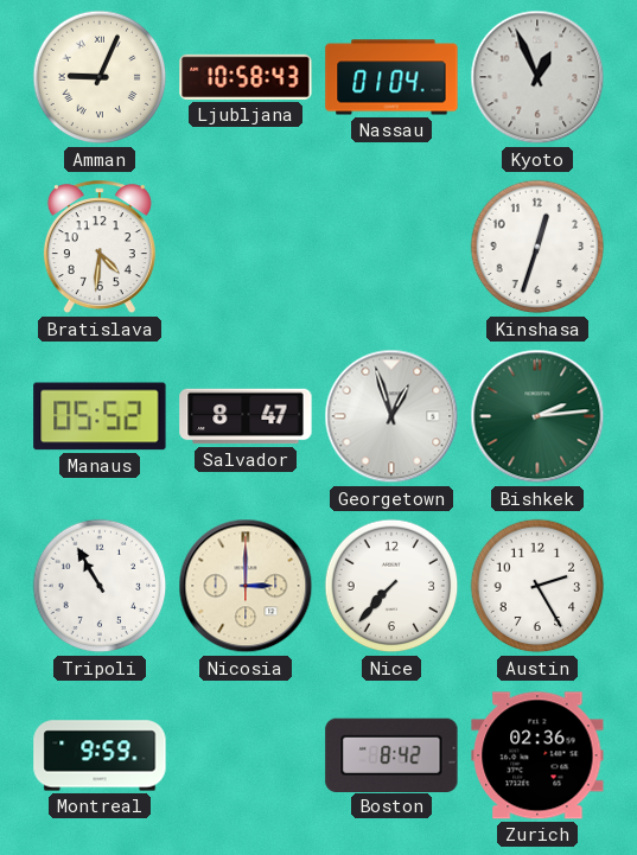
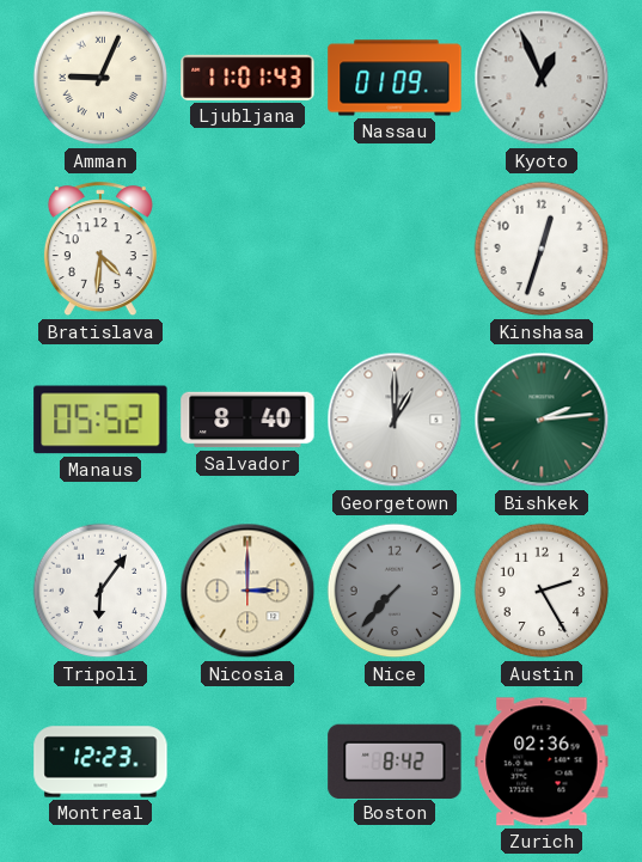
Ljubljana: 10:58 -> 11:01 (247, 78)
Nassau: 01:04 -> 01:09 (395, 78)
Salvador: 8:47 -> 8:40 (247, 420)
Georgetown: 12:57 -> 1:00 (395, 420)
Tripoli: 10:55 -> 6:06 (100, 591)
Nice dial: white -> grey (395, 591)
Montreal: 9:59 -> 12:23 (100, 762)
